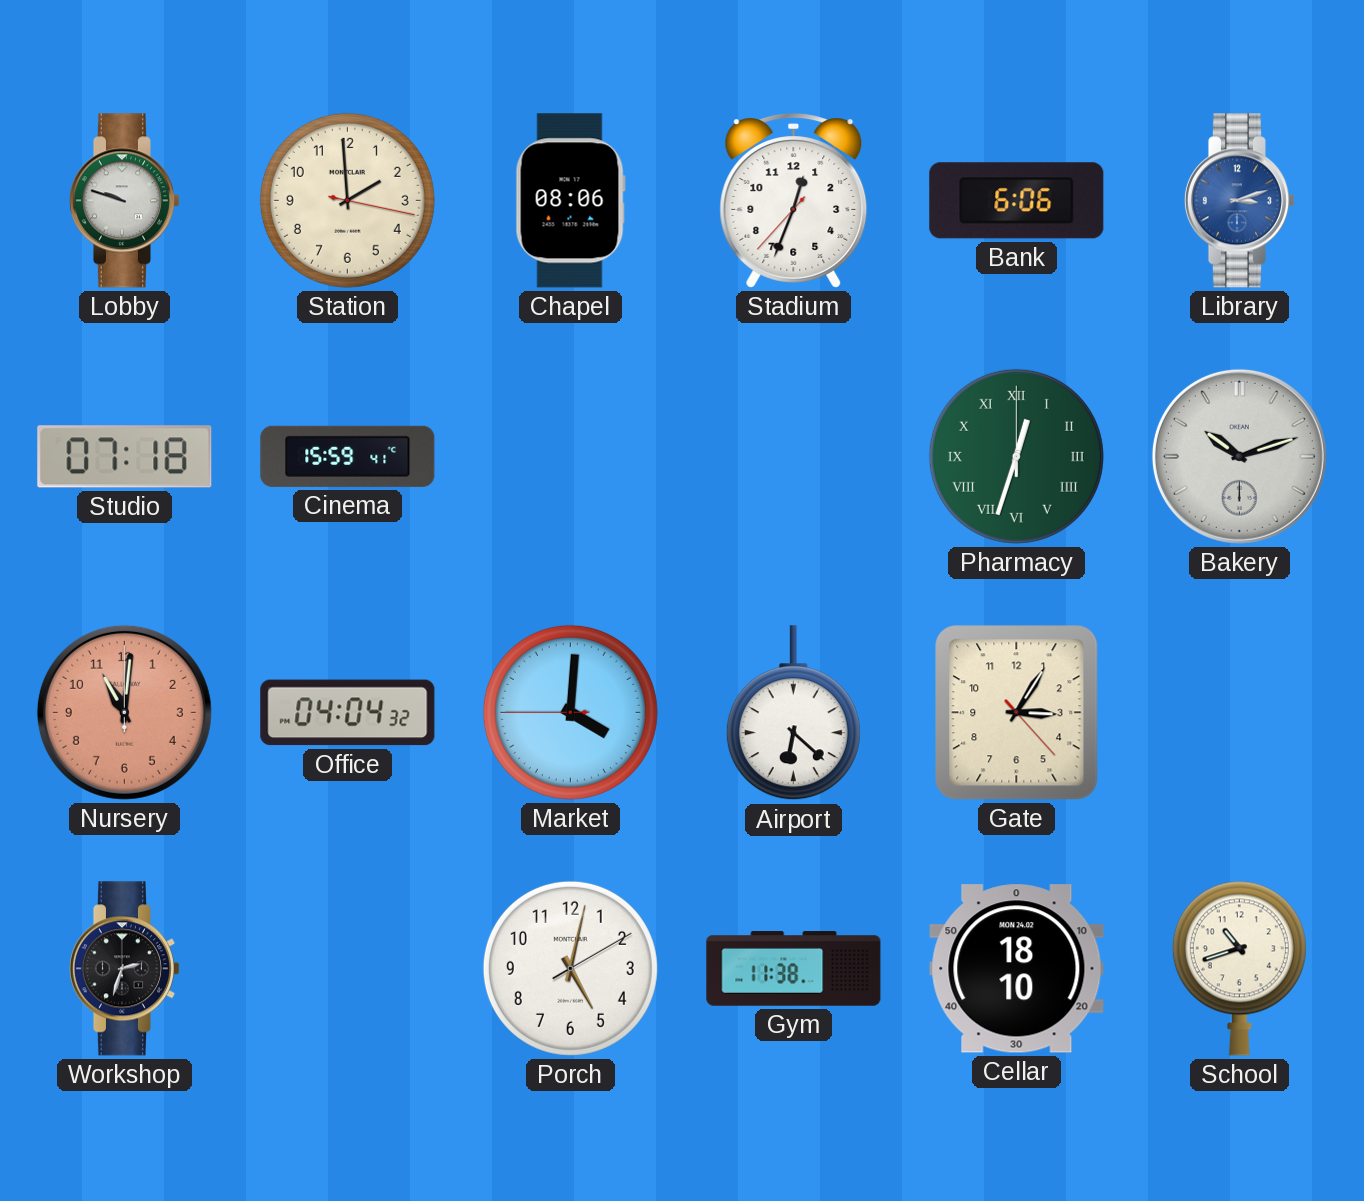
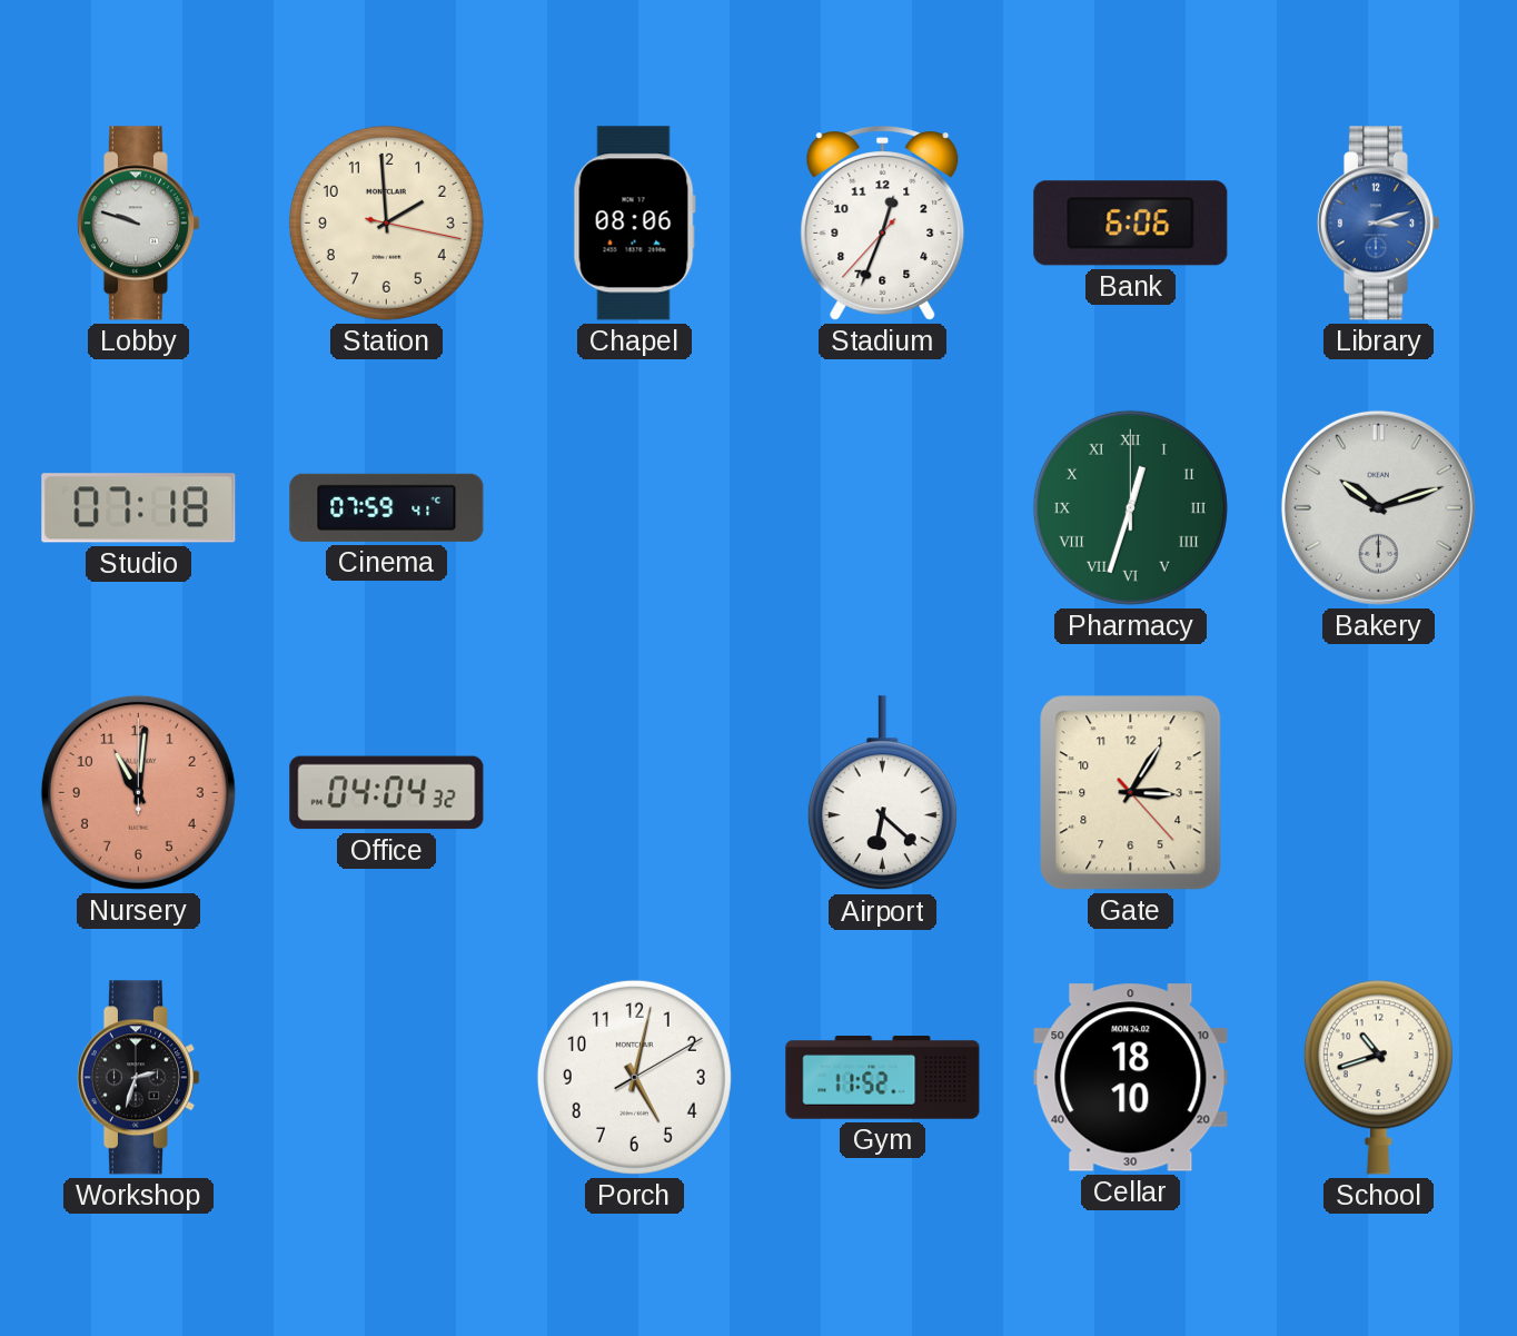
Cinema: 15:59 -> 07:59 (387, 507)
Market: 4:00 -> none (570, 712)
Gym: 11:38 -> 11:52 (883, 1078)
